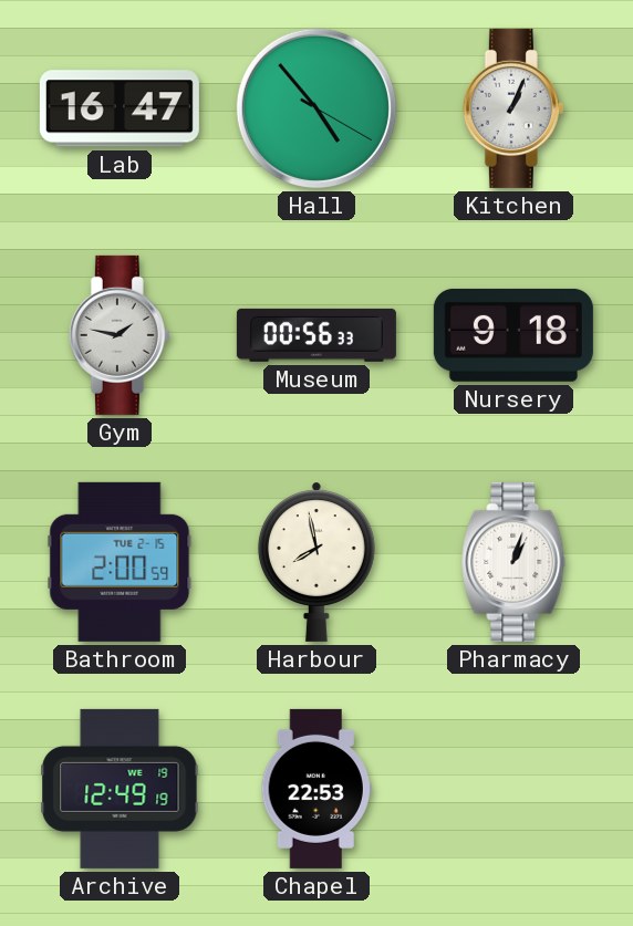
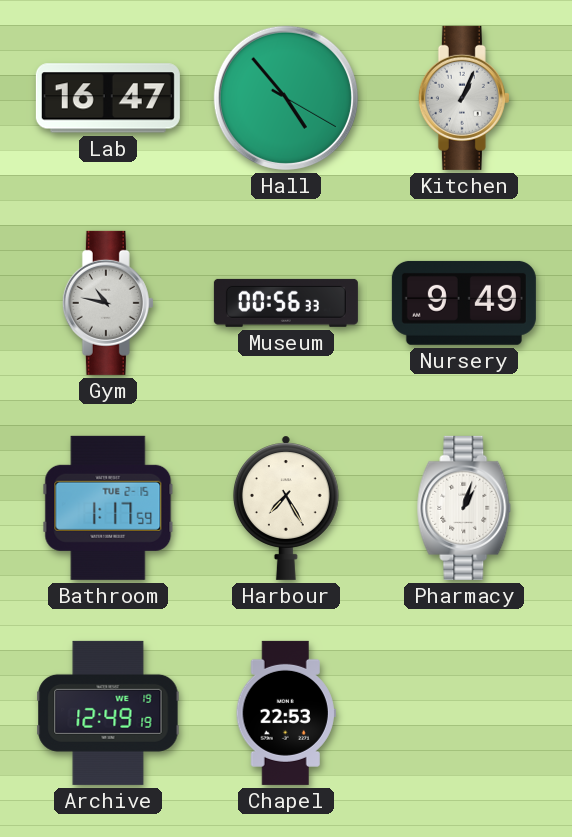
Gym: 1:47 -> 10:47 (108, 303)
Nursery: 9:18 -> 9:49 (464, 303)
Bathroom: 2:00 -> 1:17 (108, 508)
Harbour: 7:58 -> 7:25 (286, 508)
